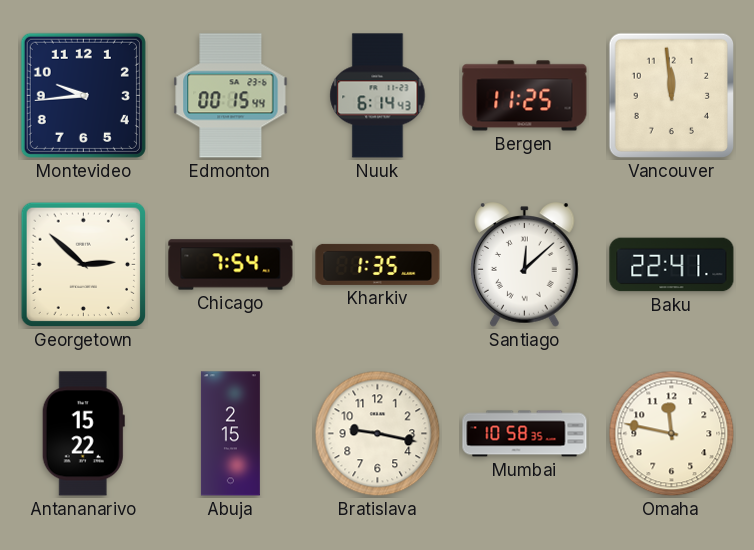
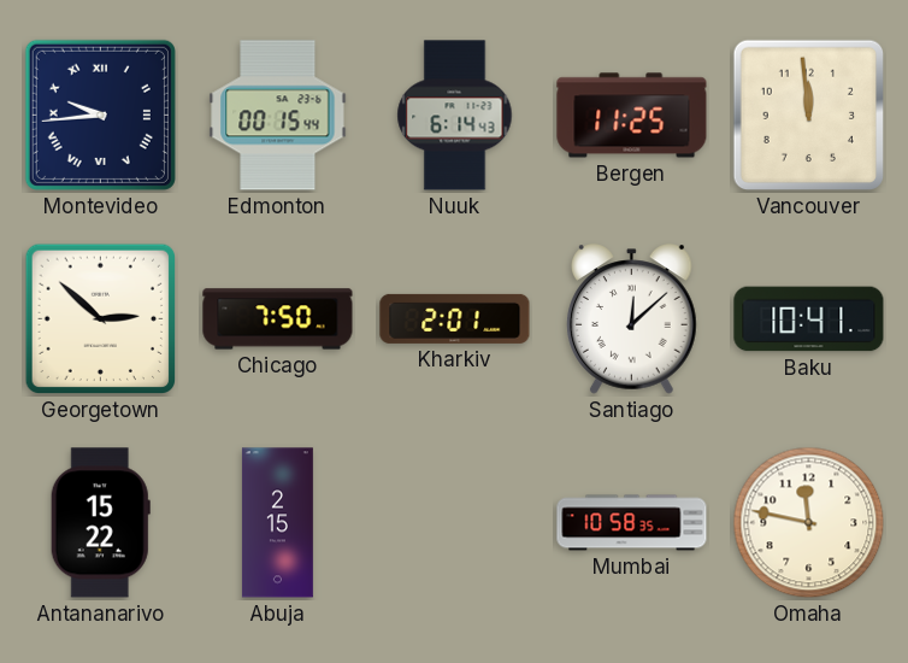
Montevideo numerals: Arabic -> Roman (100, 115)
Chicago: 7:54 -> 7:50 (278, 319)
Kharkiv: 1:35 -> 2:01 (455, 318)
Baku: 22:41 -> 10:41 (809, 319)
Bratislava: 9:17 -> none (378, 434)
